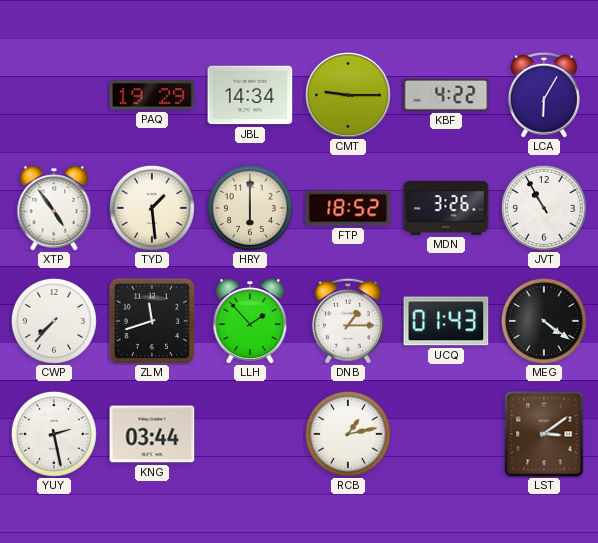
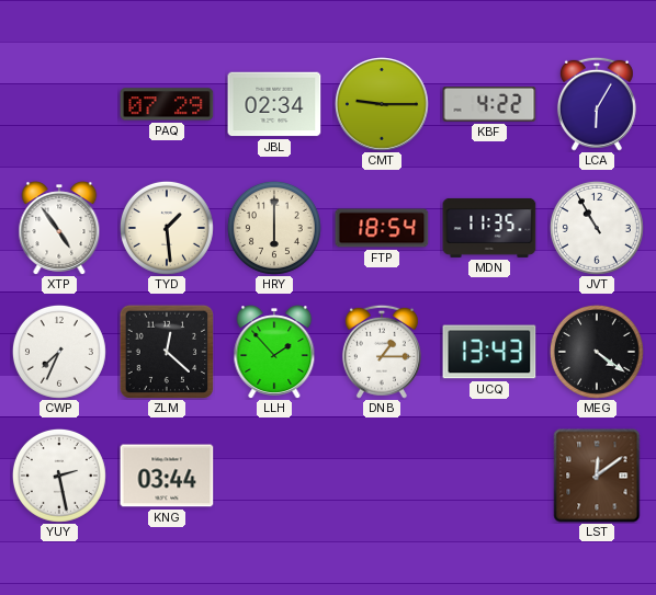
PAQ: 19:29 -> 07:29 (167, 104)
JBL: 14:34 -> 02:34 (274, 104)
FTP: 18:52 -> 18:54 (382, 228)
MDN: 3:26 -> 11:35 (489, 228)
CWP: 7:37 -> 7:34 (59, 352)
ZLM: 11:42 -> 12:22 (166, 351)
UCQ: 01:43 -> 13:43 (489, 352)
RCB: 1:13 -> none (348, 434)
LST: 3:09 -> 12:09 (597, 476)
